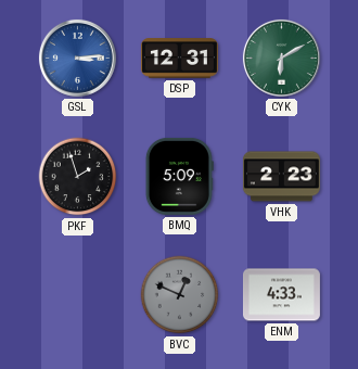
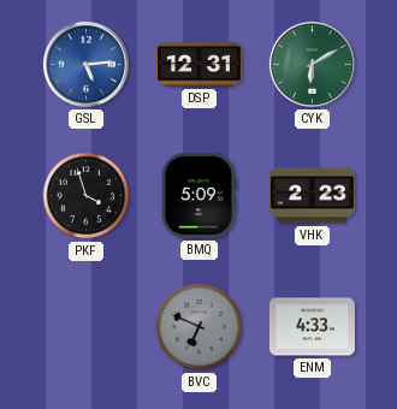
GSL: 3:14 -> 5:14 (85, 64)
PKF: 1:57 -> 3:57 (87, 196)
BVC: 12:49 -> 6:49 (200, 327)
